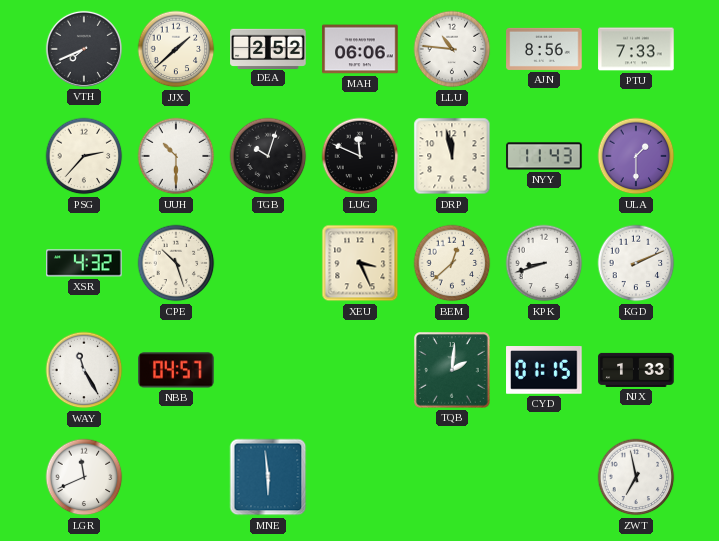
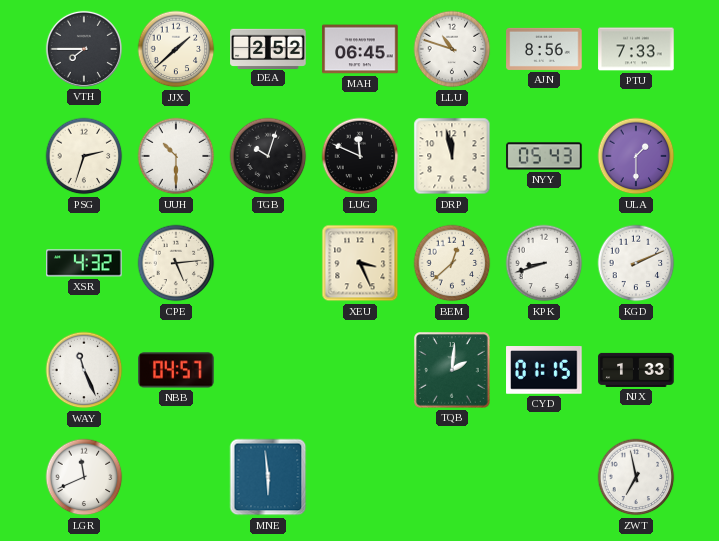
VTH: 7:41 -> 7:45 (84, 49)
MAH: 06:06 -> 06:45 (360, 49)
LLU: 10:46 -> 10:48 (452, 49)
PSG: 2:37 -> 2:33 (84, 156)
NYY: 11:43 -> 05:43 (544, 156)
CPE: 10:27 -> 5:14 (176, 263)
WAY: 11:25 -> 11:26 (84, 370)
